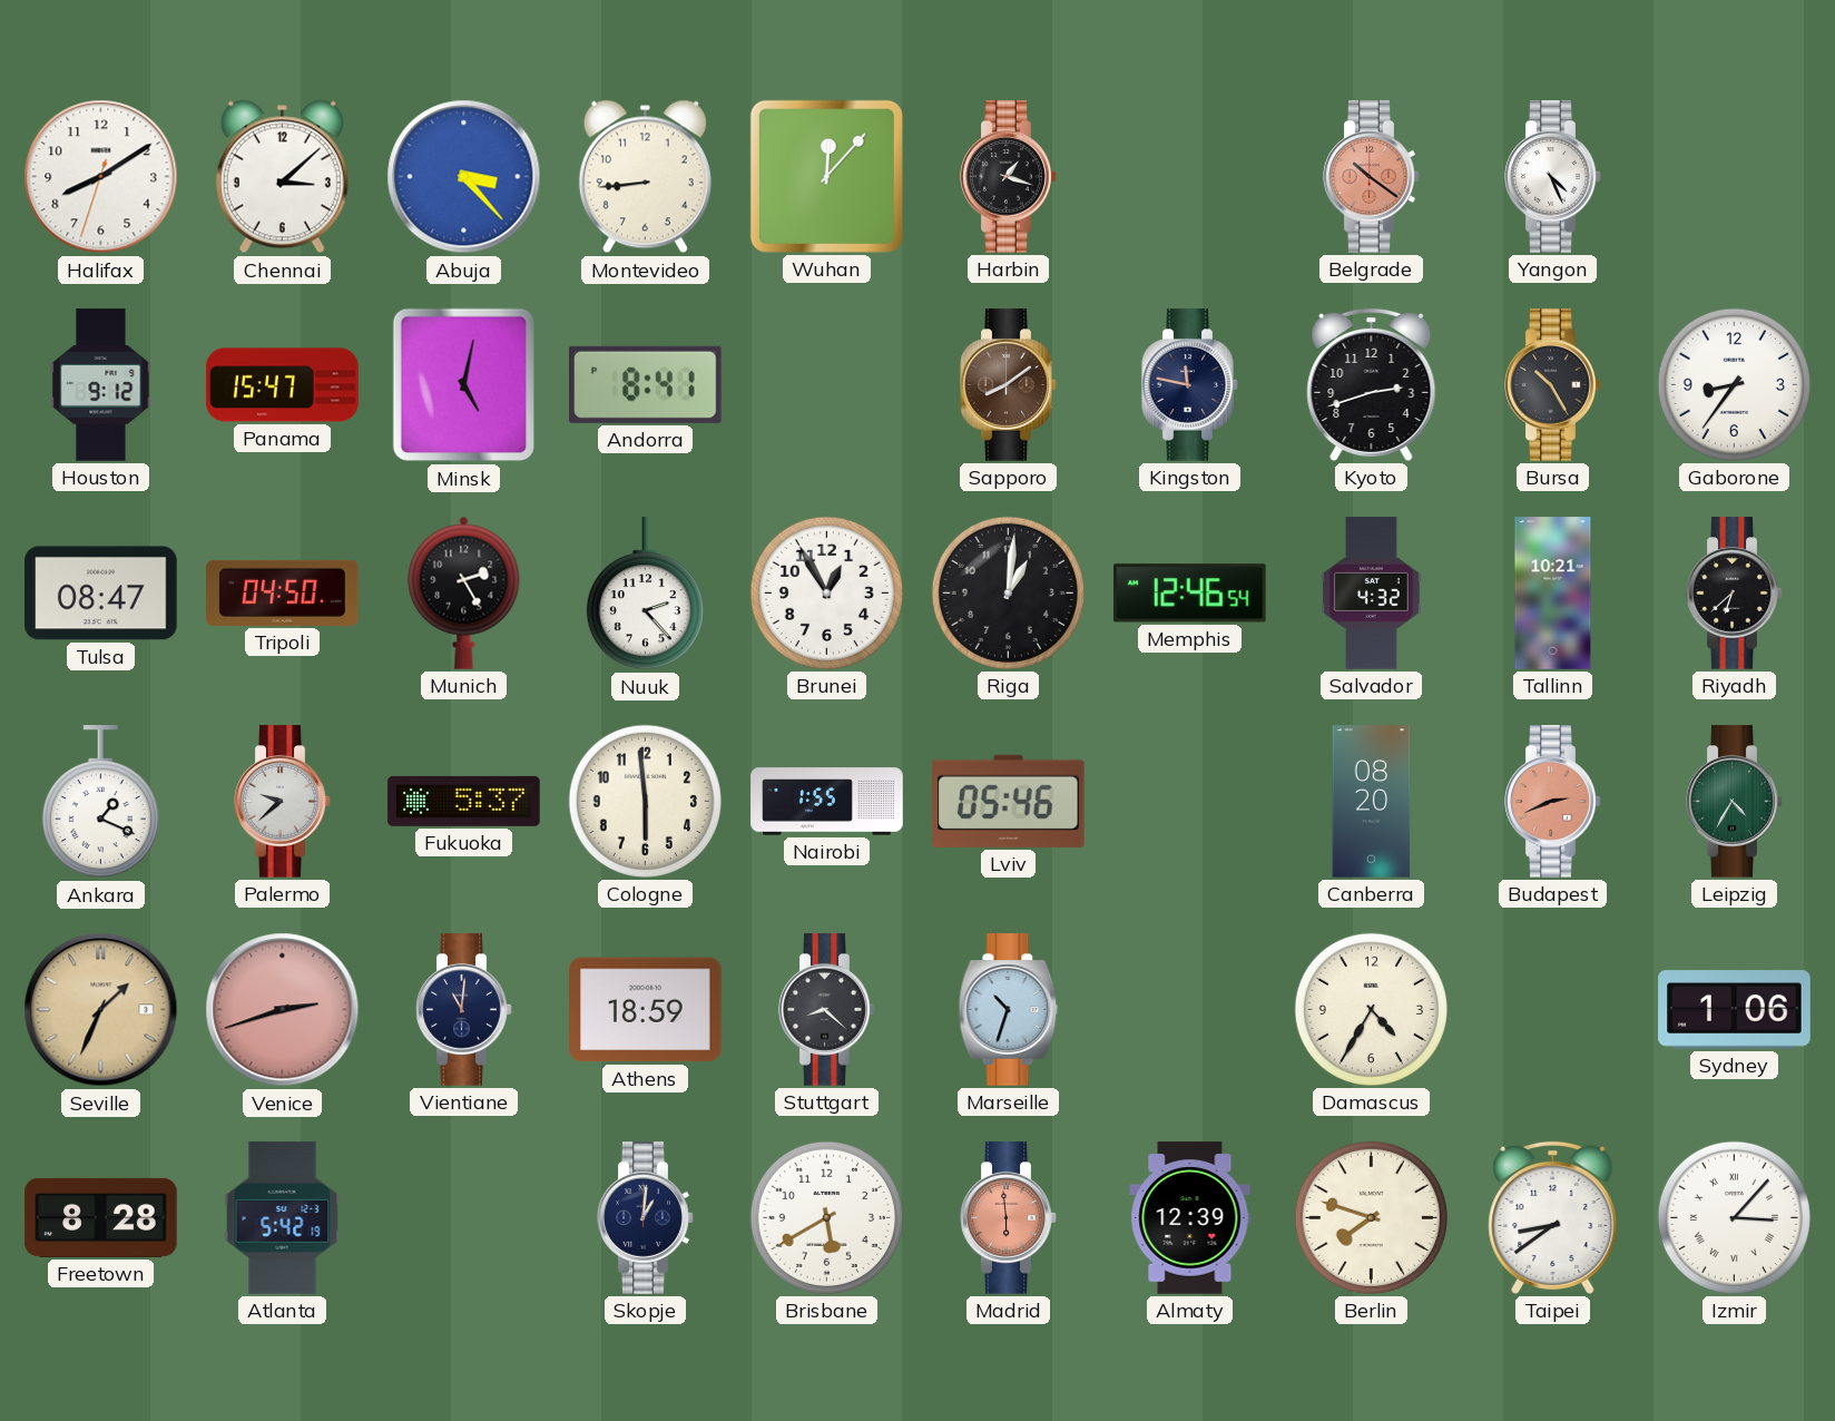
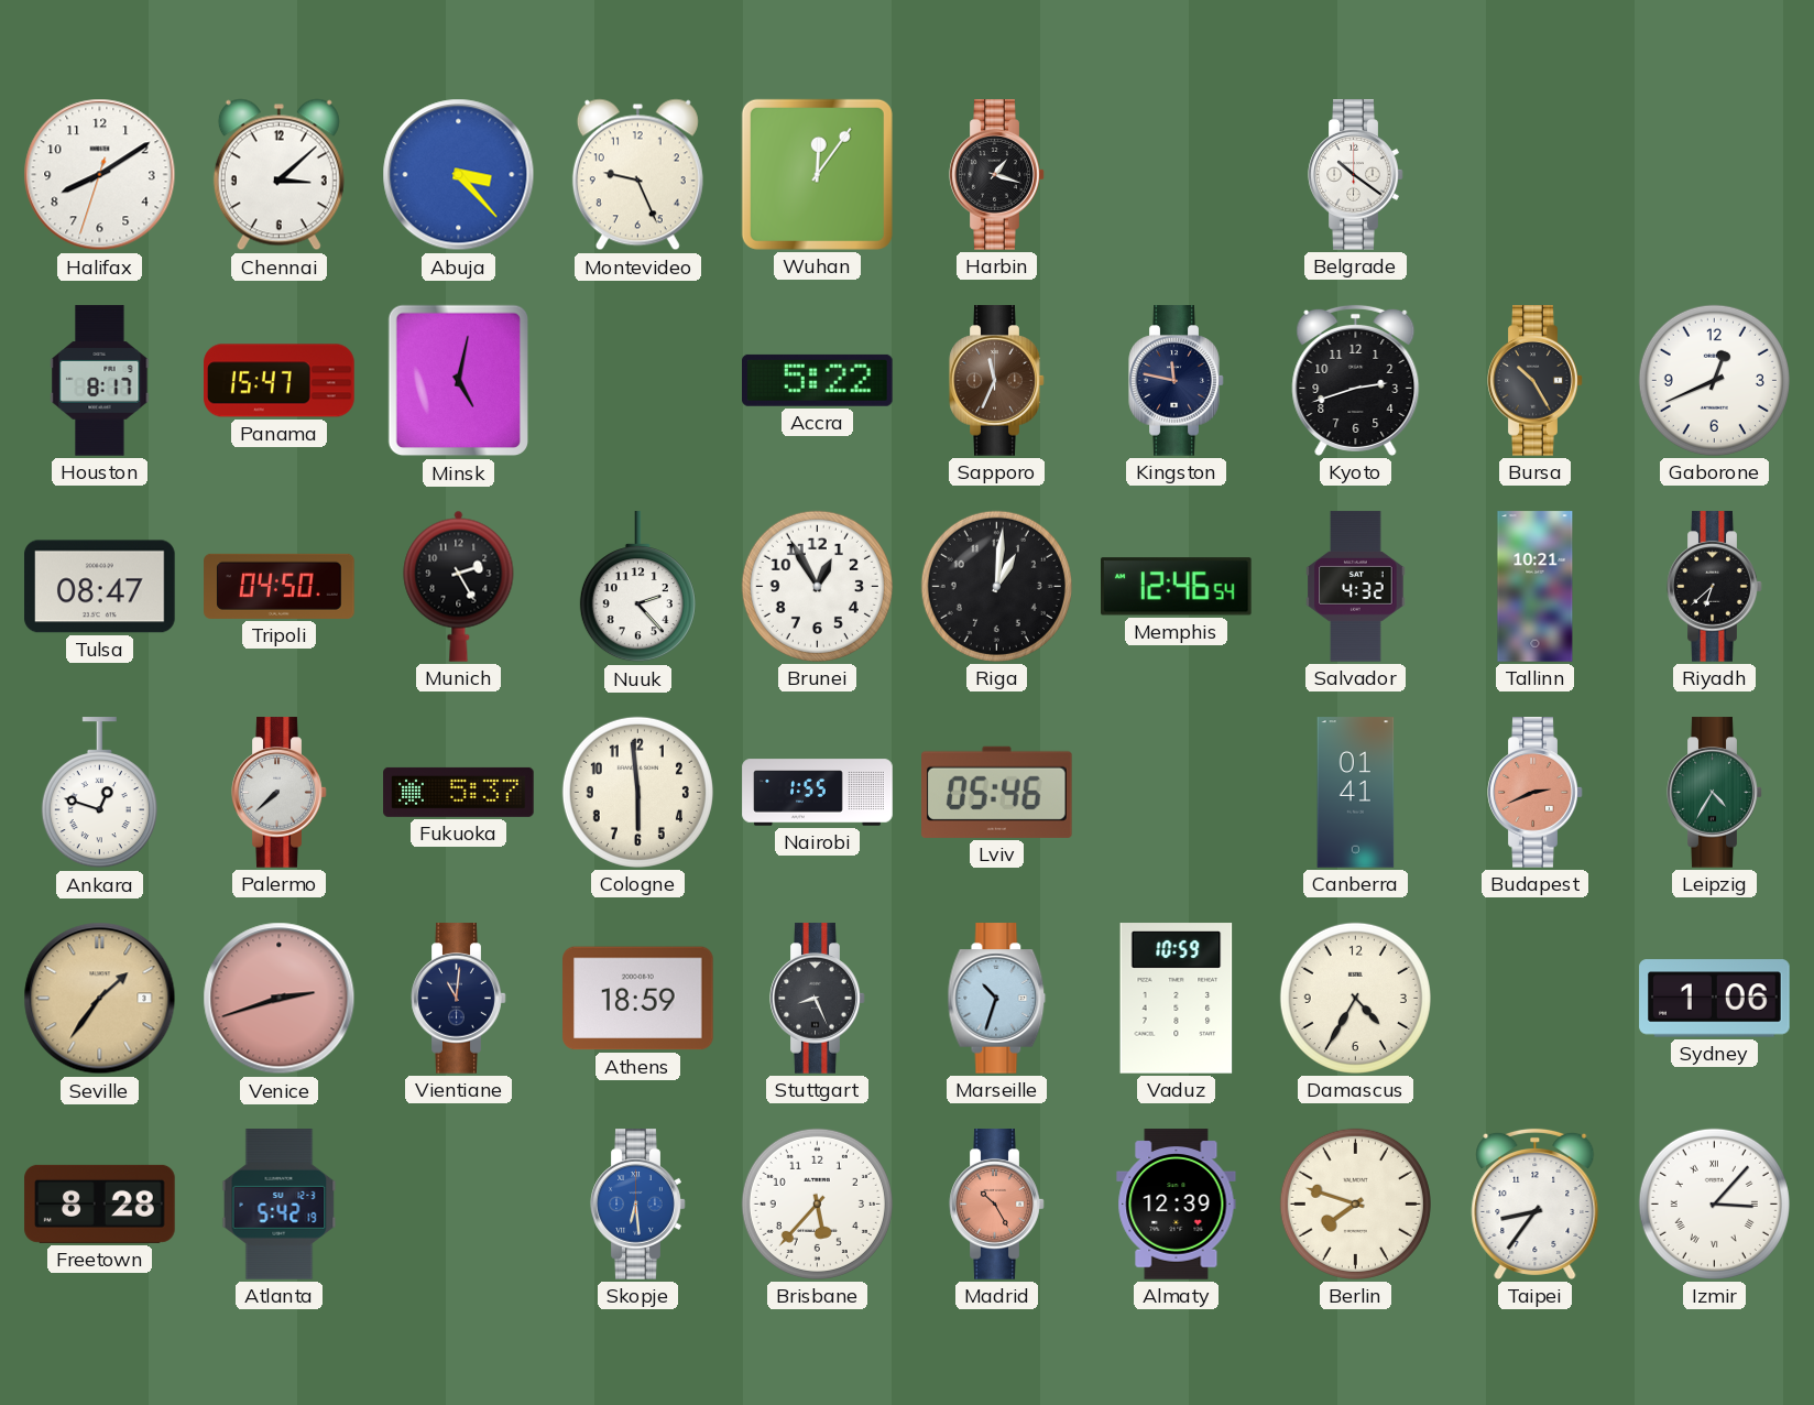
Montevideo: 8:44 -> 9:26 (637, 175)
Wuhan: 12:07 -> 12:06 (817, 174)
Belgrade dial: salmon -> white (1356, 175)
Yangon: 4:26 -> none (1553, 177)
Houston: 9:12 -> 8:17 (100, 381)
Andorra: 8:41 -> none (646, 384)
Accra: none -> 5:22 (818, 380)
Sapporo: 8:09 -> 11:34 (997, 381)
Gaborone: 8:36 -> 12:41 (1714, 380)
Ankara: 1:19 -> 12:48 (99, 793)
Palermo: 9:38 -> 7:38 (280, 793)
Canberra: 08:20 -> 01:41 (1356, 793)
Seville: 1:34 -> 1:36 (100, 999)
Stuttgart: 8:22 -> 8:26 (818, 999)
Vaduz: none -> 10:59 (1177, 999)
Skopje: 1:01 -> 6:29 (638, 1205)
Skopje dial: navy -> blue (638, 1205)
Brisbane: 5:40 -> 5:37 (817, 1203)
Madrid: 5:59 -> 10:25 (997, 1205)
Taipei: 8:39 -> 8:36 (1536, 1203)
